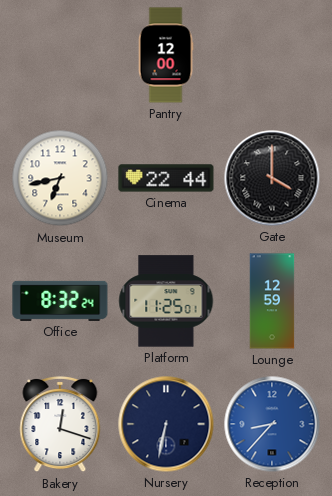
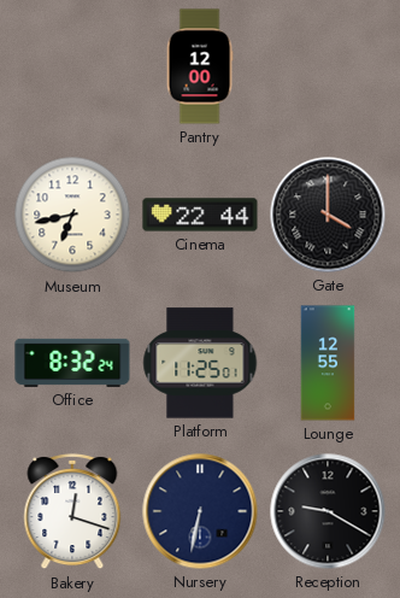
Lounge: 12:59 -> 12:55 (328, 363)
Reception: 8:37 -> 9:20 (328, 511)
Reception dial: blue -> black (328, 511)
